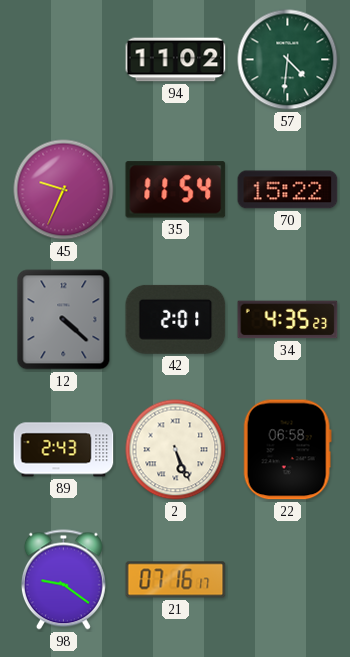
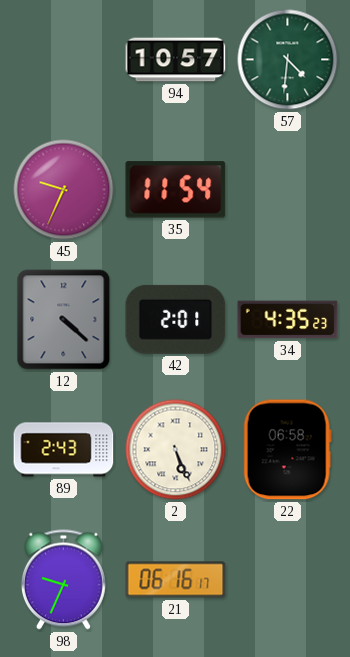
94: 11:02 -> 10:57 (176, 60)
70: 15:22 -> none (288, 190)
98: 9:21 -> 9:34 (63, 580)
21: 07:16 -> 06:16 (176, 580)
